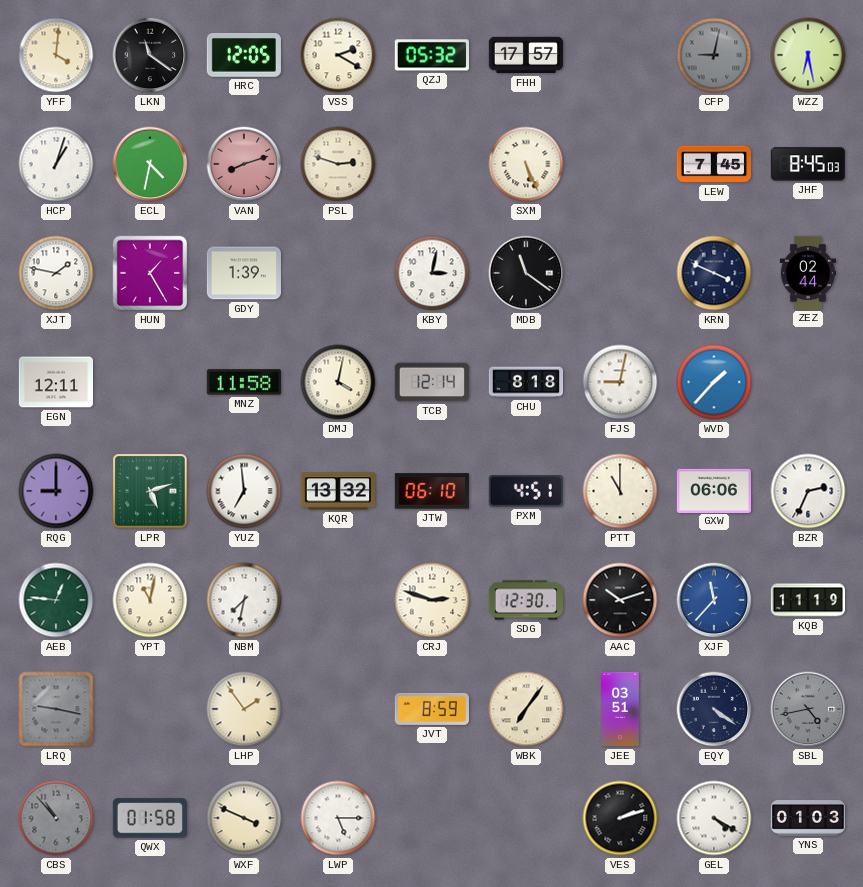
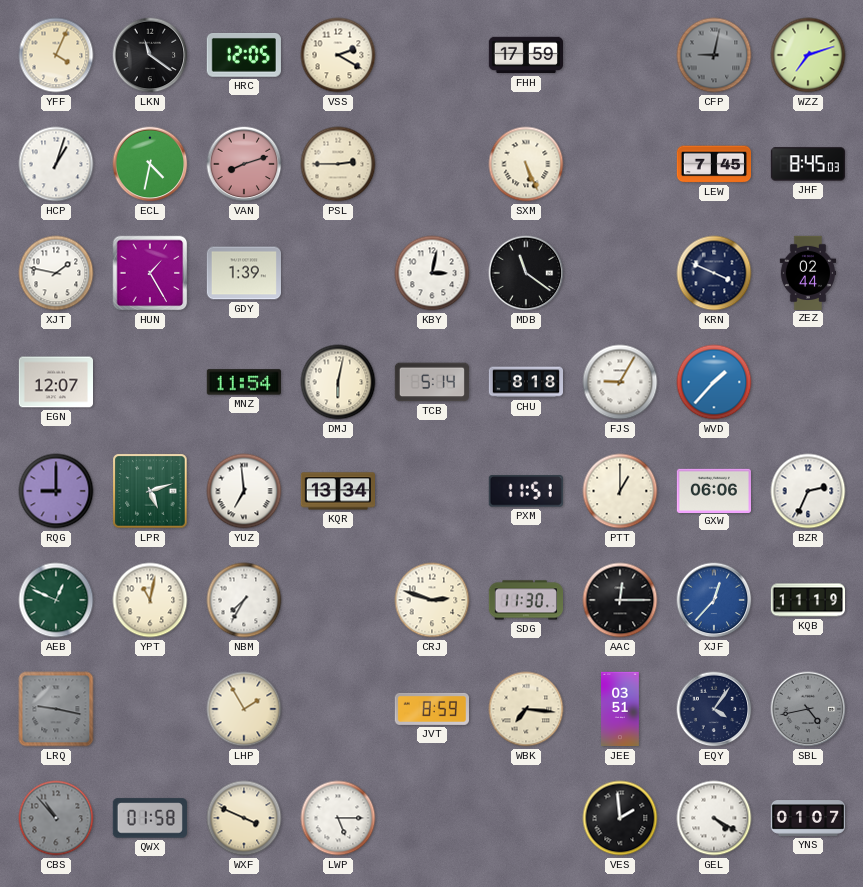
YFF: 4:01 -> 4:04 (56, 55)
QZJ: 05:32 -> none (432, 55)
FHH: 17:57 -> 17:59 (525, 55)
WZZ: 6:28 -> 7:12 (808, 55)
PSL: 2:48 -> 2:45 (338, 164)
EGN: 12:11 -> 12:07 (55, 382)
MNZ: 11:58 -> 11:54 (244, 382)
DMJ: 4:02 -> 6:02 (338, 382)
TCB: 12:14 -> 5:14 (432, 382)
FJS: 9:02 -> 9:05 (620, 382)
KQR: 13:32 -> 13:34 (337, 491)
JTW: 06:10 -> none (432, 491)
PXM: 4:51 -> 11:51 (526, 491)
PTT: 11:00 -> 1:00 (620, 491)
AEB: 12:46 -> 12:49 (56, 600)
NBM: 7:32 -> 7:35 (244, 600)
SDG: 12:30 -> 11:30 (525, 600)
AAC: 10:12 -> 12:15 (620, 600)
XJF: 11:37 -> 12:37 (714, 600)
LHP: 1:54 -> 1:55 (244, 709)
WBK: 7:06 -> 7:16 (526, 709)
EQY: 4:21 -> 4:06 (714, 709)
VES: 2:12 -> 1:59 (620, 818)
YNS: 01:03 -> 01:07 (807, 818)
